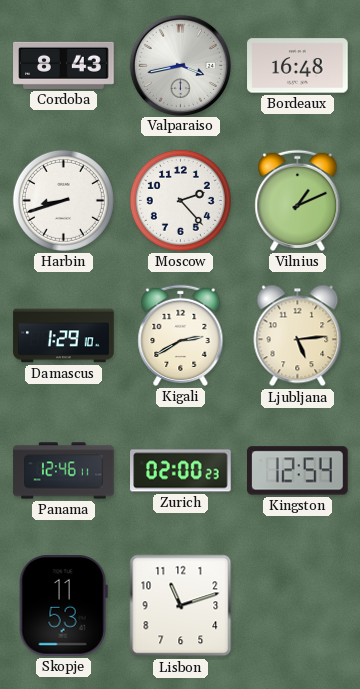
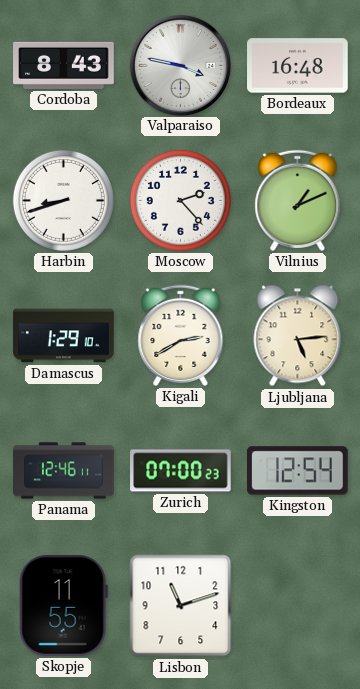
Valparaiso: 3:43 -> 3:47 (180, 65)
Zurich: 02:00 -> 07:00 (181, 471)
Skopje: 11:53 -> 11:55 (63, 606)
